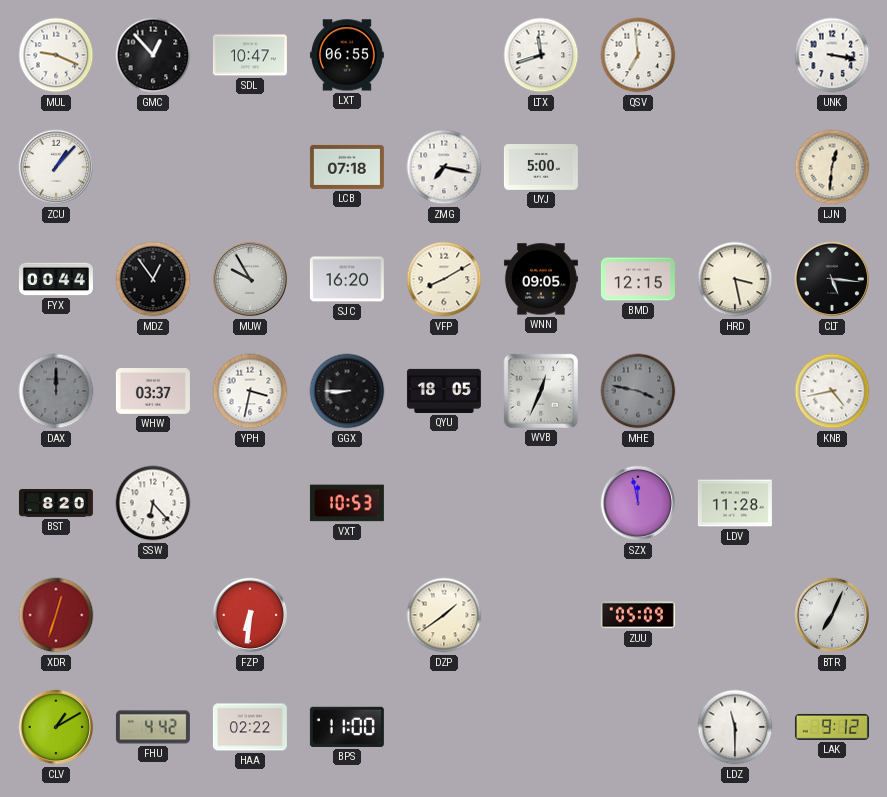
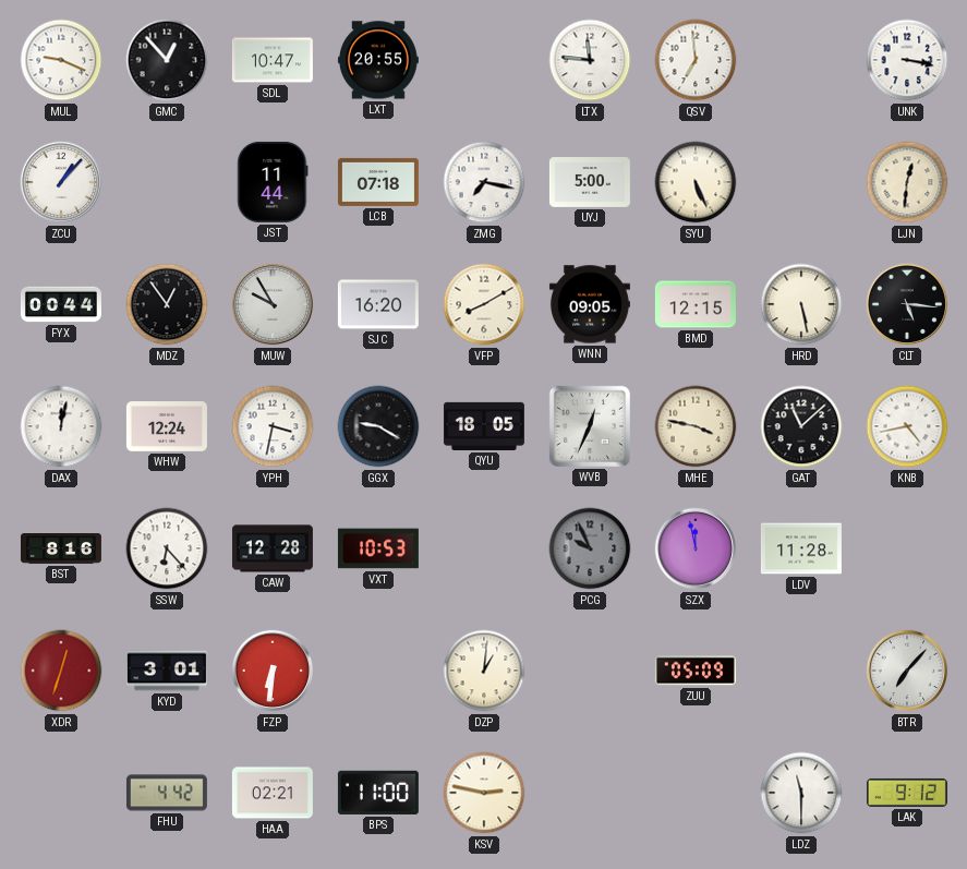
LXT: 06:55 -> 20:55 (378, 60)
LTX: 11:42 -> 11:46 (590, 60)
JST: none -> 11:44 (273, 182)
SYU: none -> 5:26 (696, 182)
HRD: 3:28 -> 5:28 (801, 304)
DAX: 12:00 -> 12:02 (61, 426)
DAX dial: grey -> white (61, 426)
WHW: 03:37 -> 12:24 (167, 427)
GGX: 8:45 -> 9:20 (378, 426)
MHE dial: grey -> cream (696, 426)
GAT: none -> 11:08 (801, 426)
BST: 8:20 -> 8:16 (61, 550)
CAW: none -> 12:28 (273, 548)
PCG: none -> 9:56 (590, 548)
KYD: none -> 3:01 (167, 671)
DZP: 1:39 -> 1:01 (484, 671)
BTR: 7:04 -> 7:07 (907, 671)
CLV: 1:10 -> none (56, 727)
HAA: 02:22 -> 02:21 (273, 793)
KSV: none -> 2:47 (484, 793)
